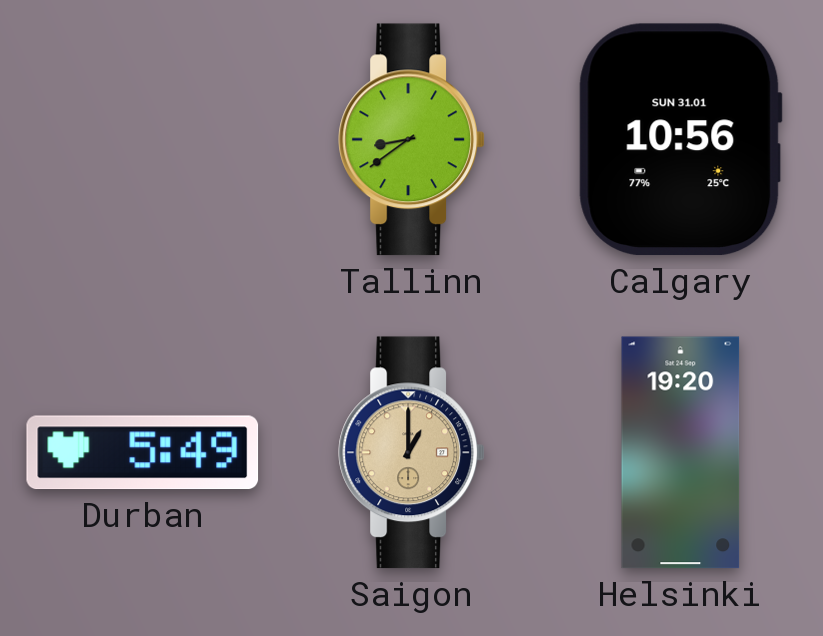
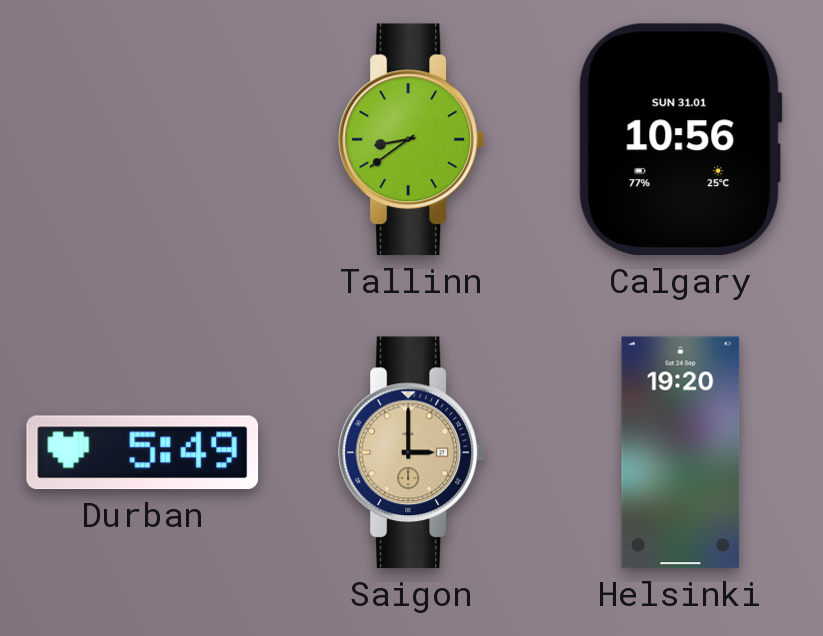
Saigon: 1:00 -> 3:00 (411, 453)
